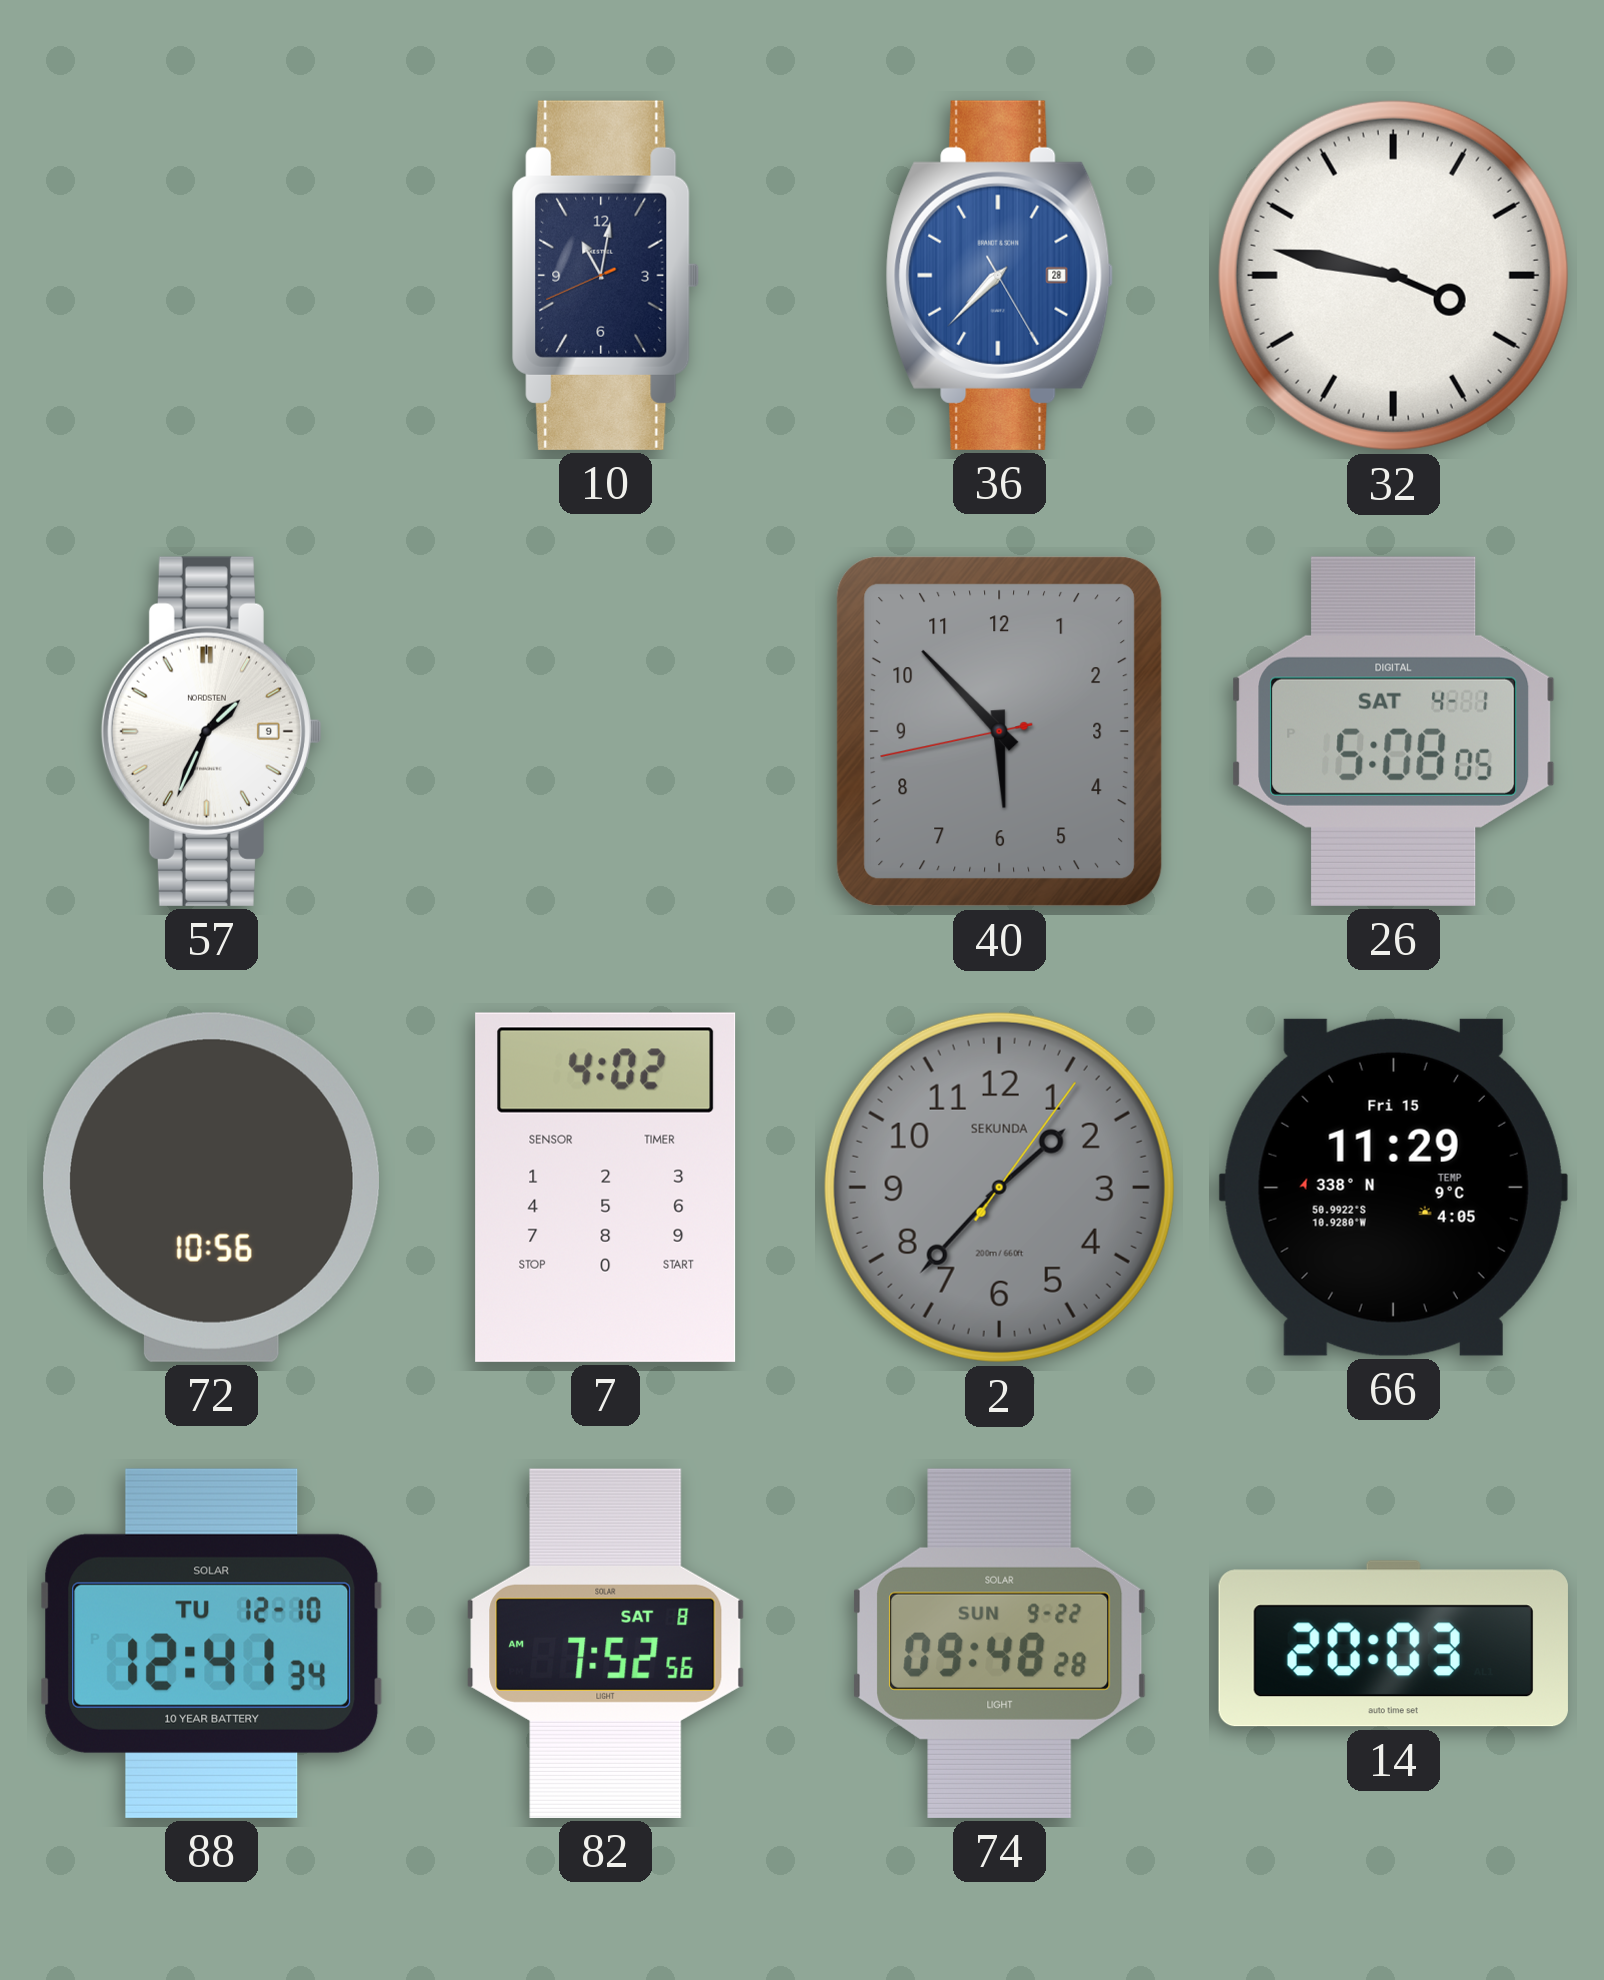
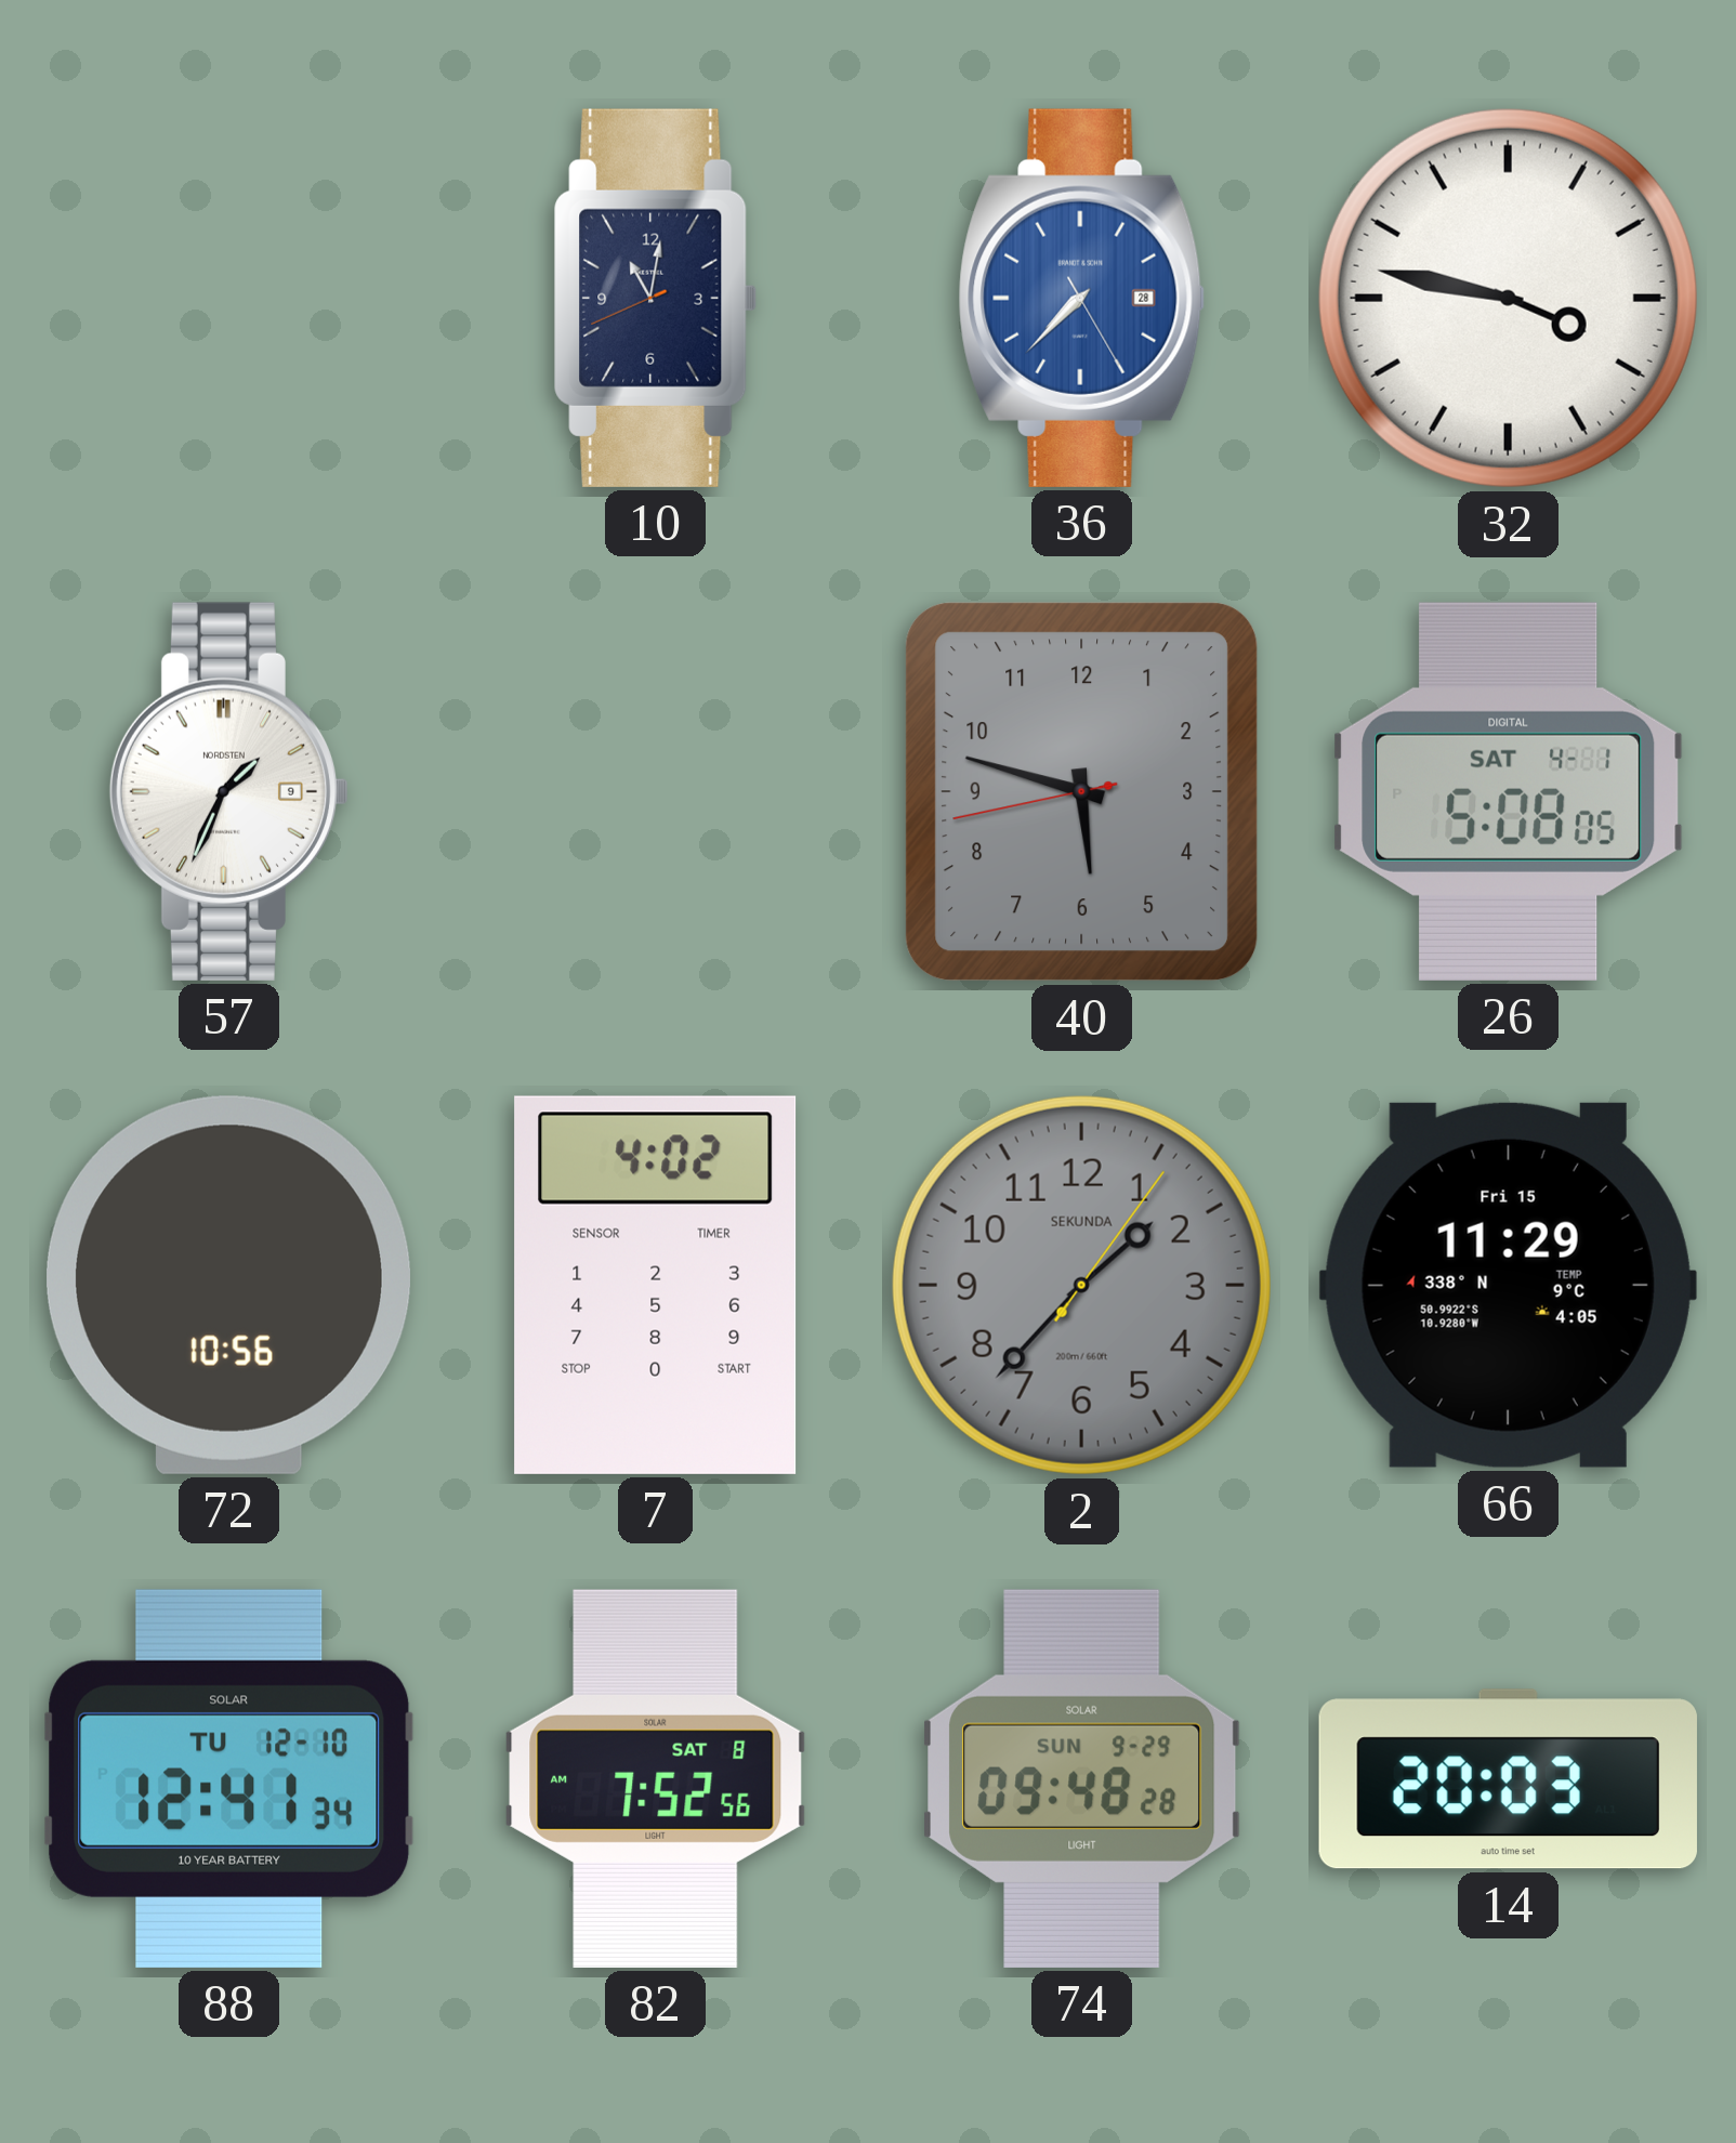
40: 5:52 -> 5:47 (1082, 792)
74 date: SUN 9-22 -> SUN 9-29 (1082, 1778)
